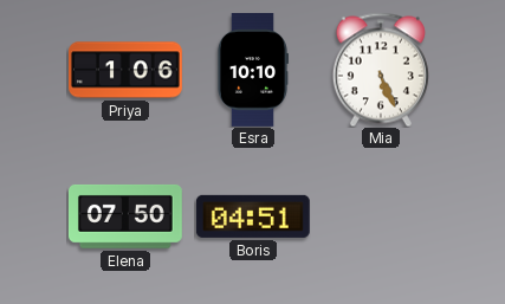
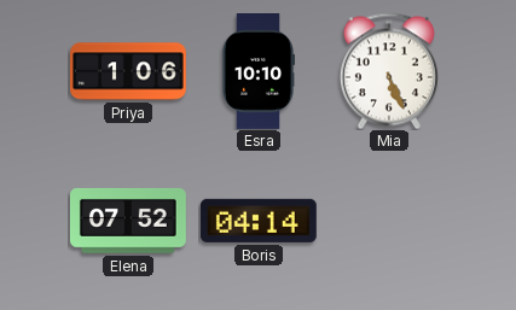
Elena: 07:50 -> 07:52 (128, 221)
Boris: 04:51 -> 04:14 (259, 221)
